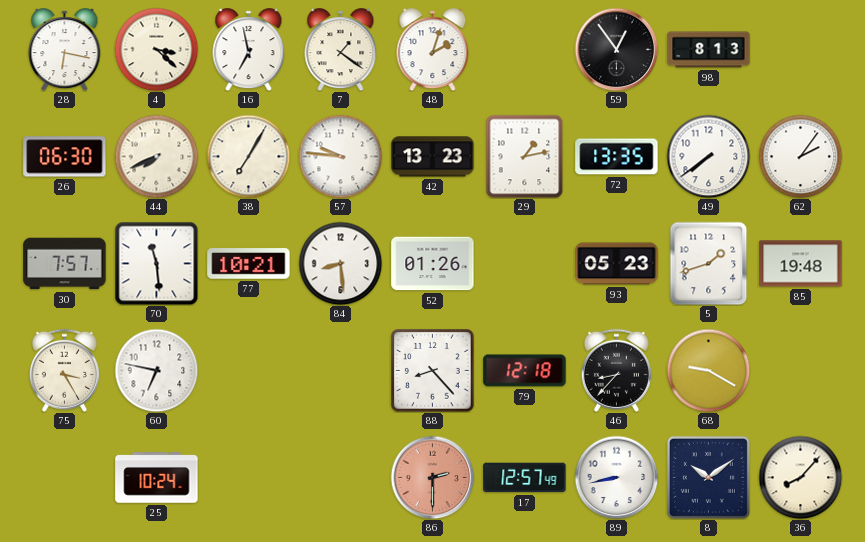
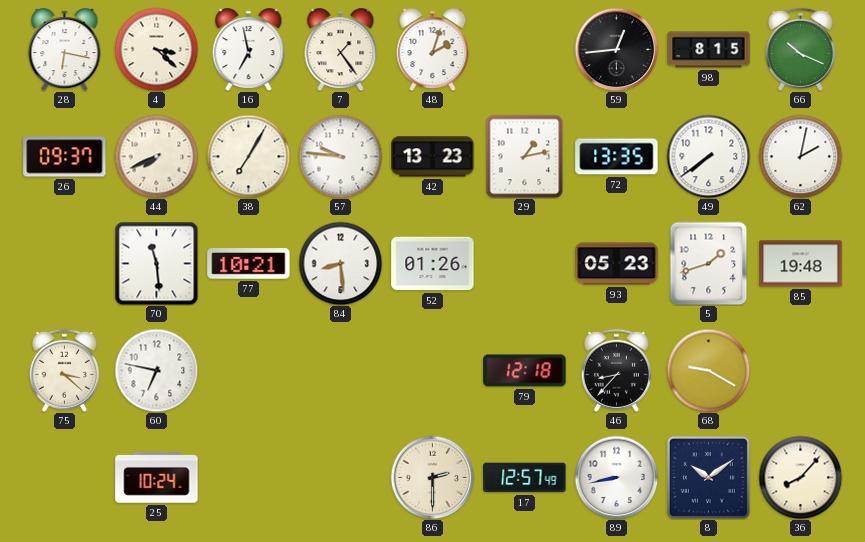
7: 1:21 -> 1:24 (341, 50)
59: 12:54 -> 12:44 (616, 49)
98: 8:13 -> 8:15 (709, 50)
66: none -> 10:19 (800, 49)
26: 06:30 -> 09:37 (65, 157)
62: 2:06 -> 2:02 (800, 156)
30: 7:57 -> none (65, 264)
75: 3:25 -> 3:22 (64, 370)
88: 8:23 -> none (433, 371)
86 dial: salmon -> cream (432, 477)
